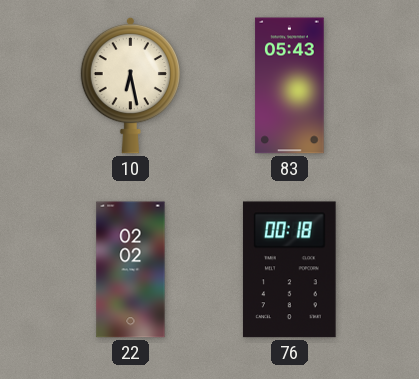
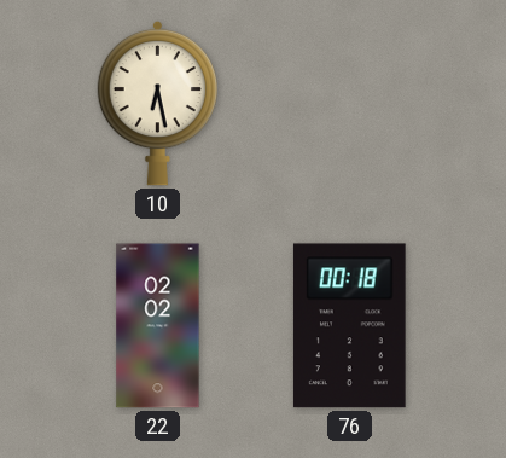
83: 05:43 -> none (290, 86)
